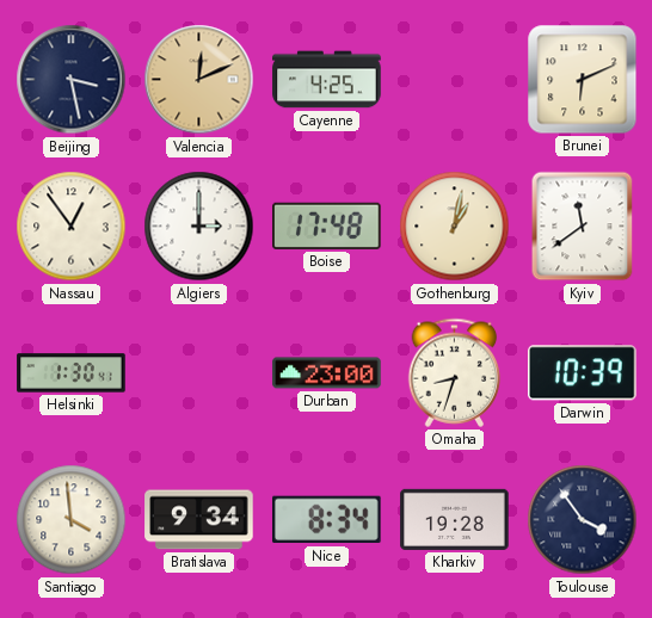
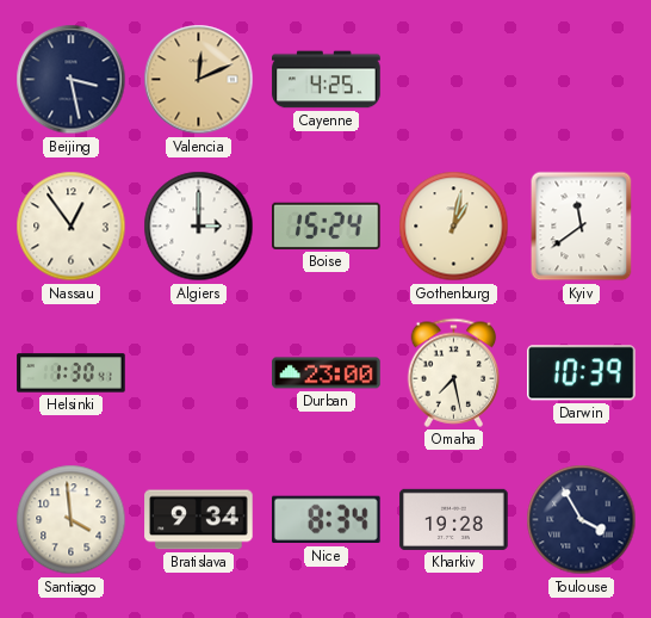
Brunei: 6:11 -> none (583, 80)
Boise: 17:48 -> 15:24 (327, 225)
Omaha: 8:33 -> 7:28 (454, 372)
Toulouse: 3:54 -> 3:55 (582, 520)
